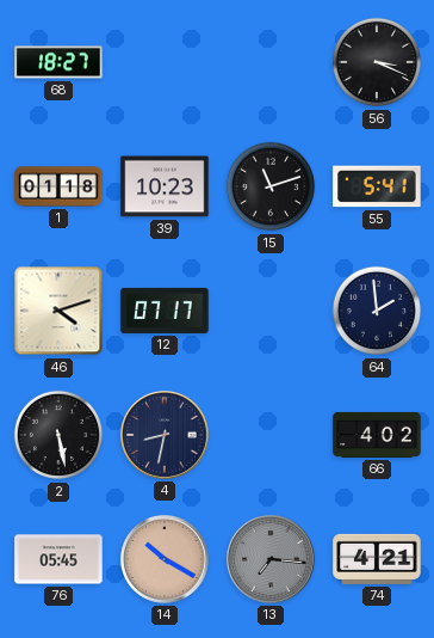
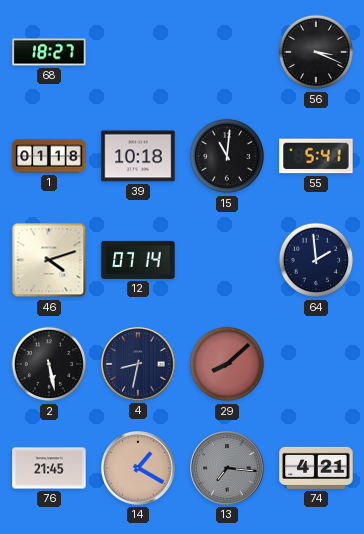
39: 10:23 -> 10:18 (138, 156)
15: 11:12 -> 11:01 (227, 156)
12: 07:17 -> 07:14 (138, 260)
29: none -> 8:08 (227, 364)
66: 4:02 -> none (377, 435)
76: 05:45 -> 21:45 (49, 468)
14: 10:20 -> 1:20 (139, 469)
